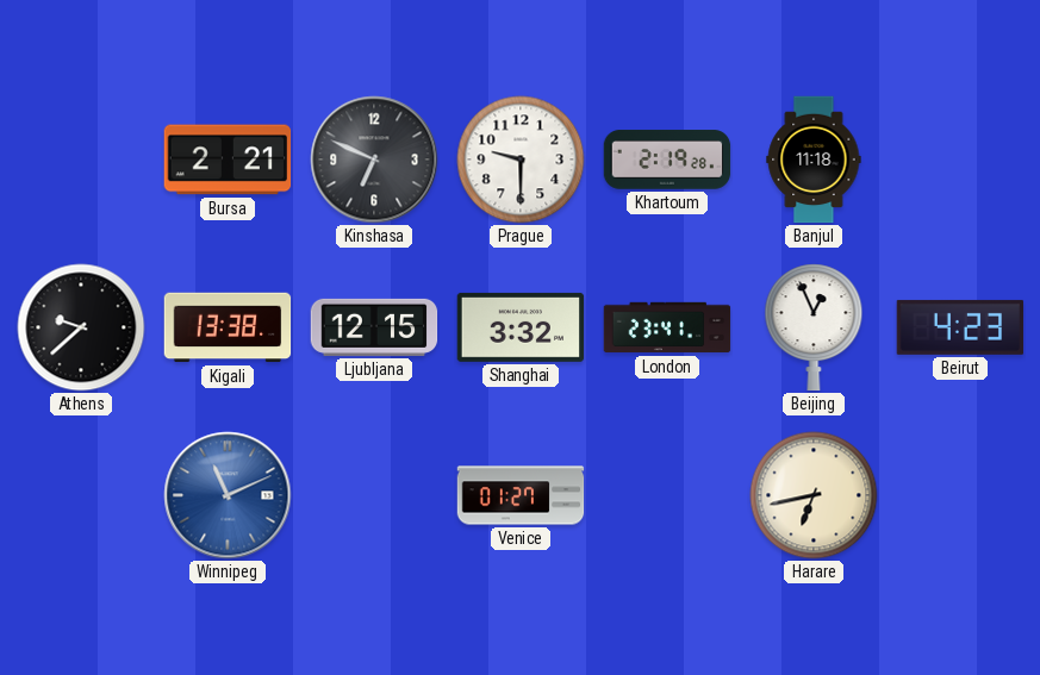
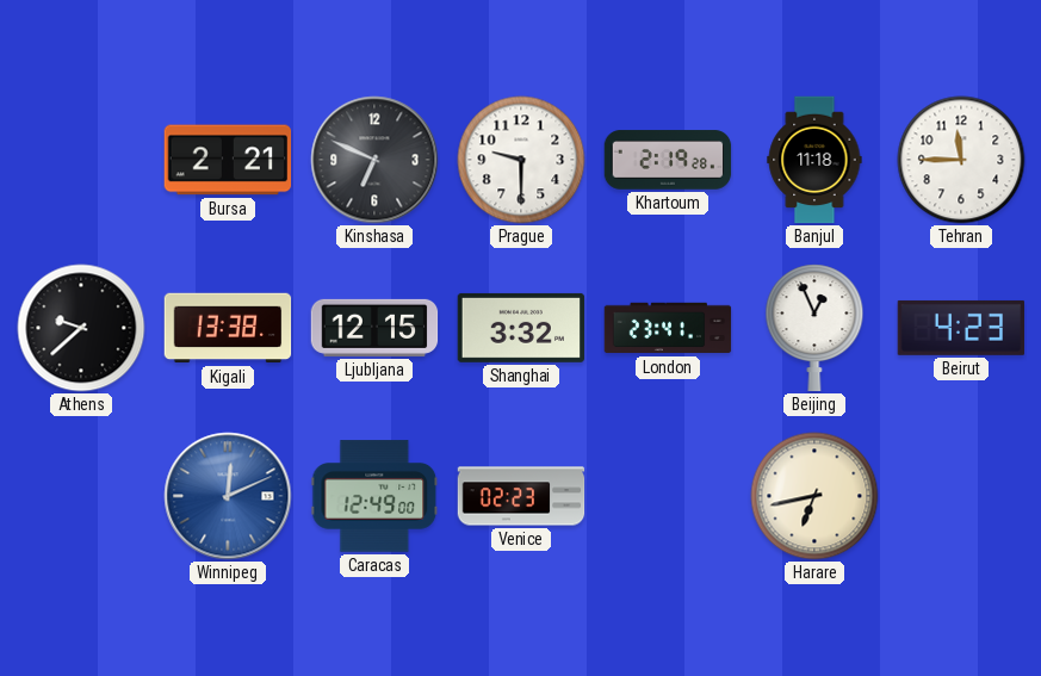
Tehran: none -> 11:45 (961, 160)
Winnipeg: 11:11 -> 12:11 (228, 496)
Caracas: none -> 12:49 (374, 496)
Venice: 01:27 -> 02:23 (521, 496)
